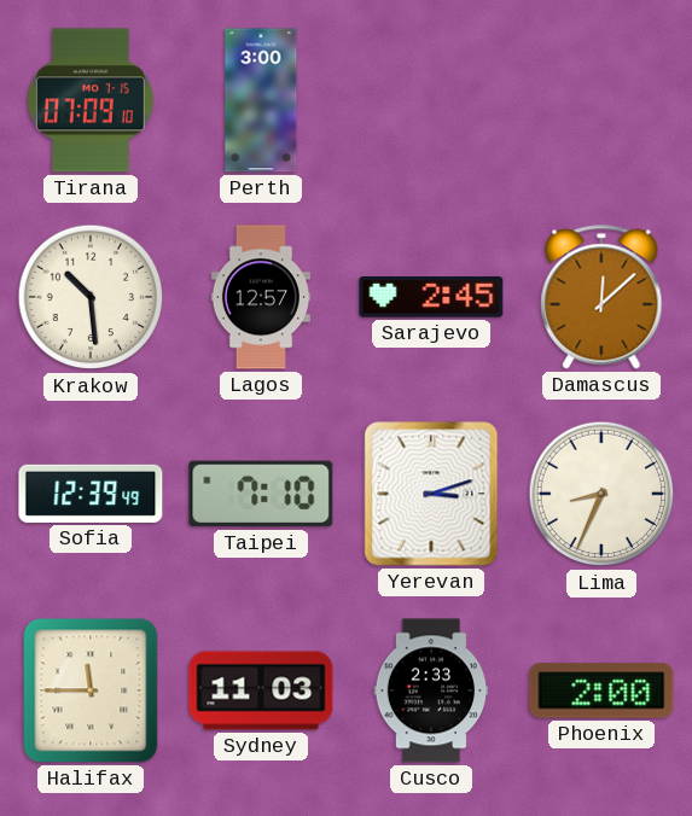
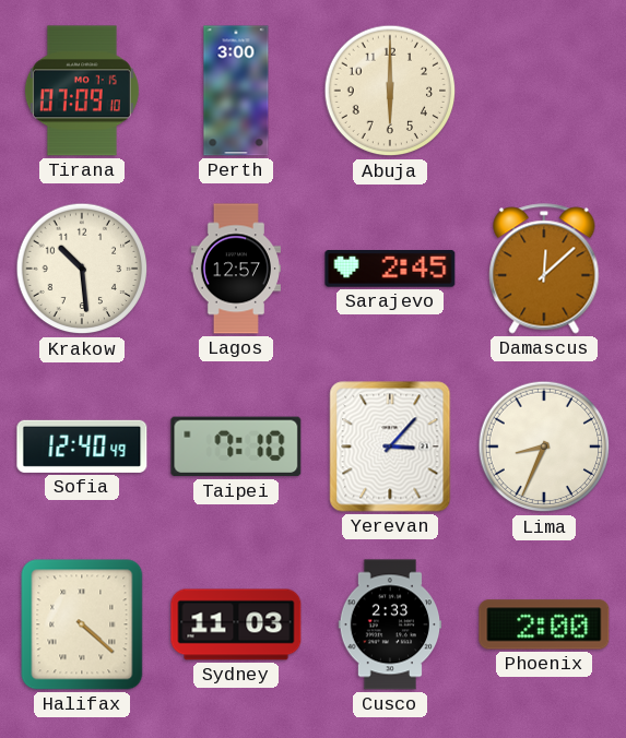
Abuja: none -> 6:00 (390, 91)
Sofia: 12:39 -> 12:40 (82, 447)
Yerevan: 3:12 -> 3:07 (390, 447)
Halifax: 11:45 -> 4:22 (82, 624)
